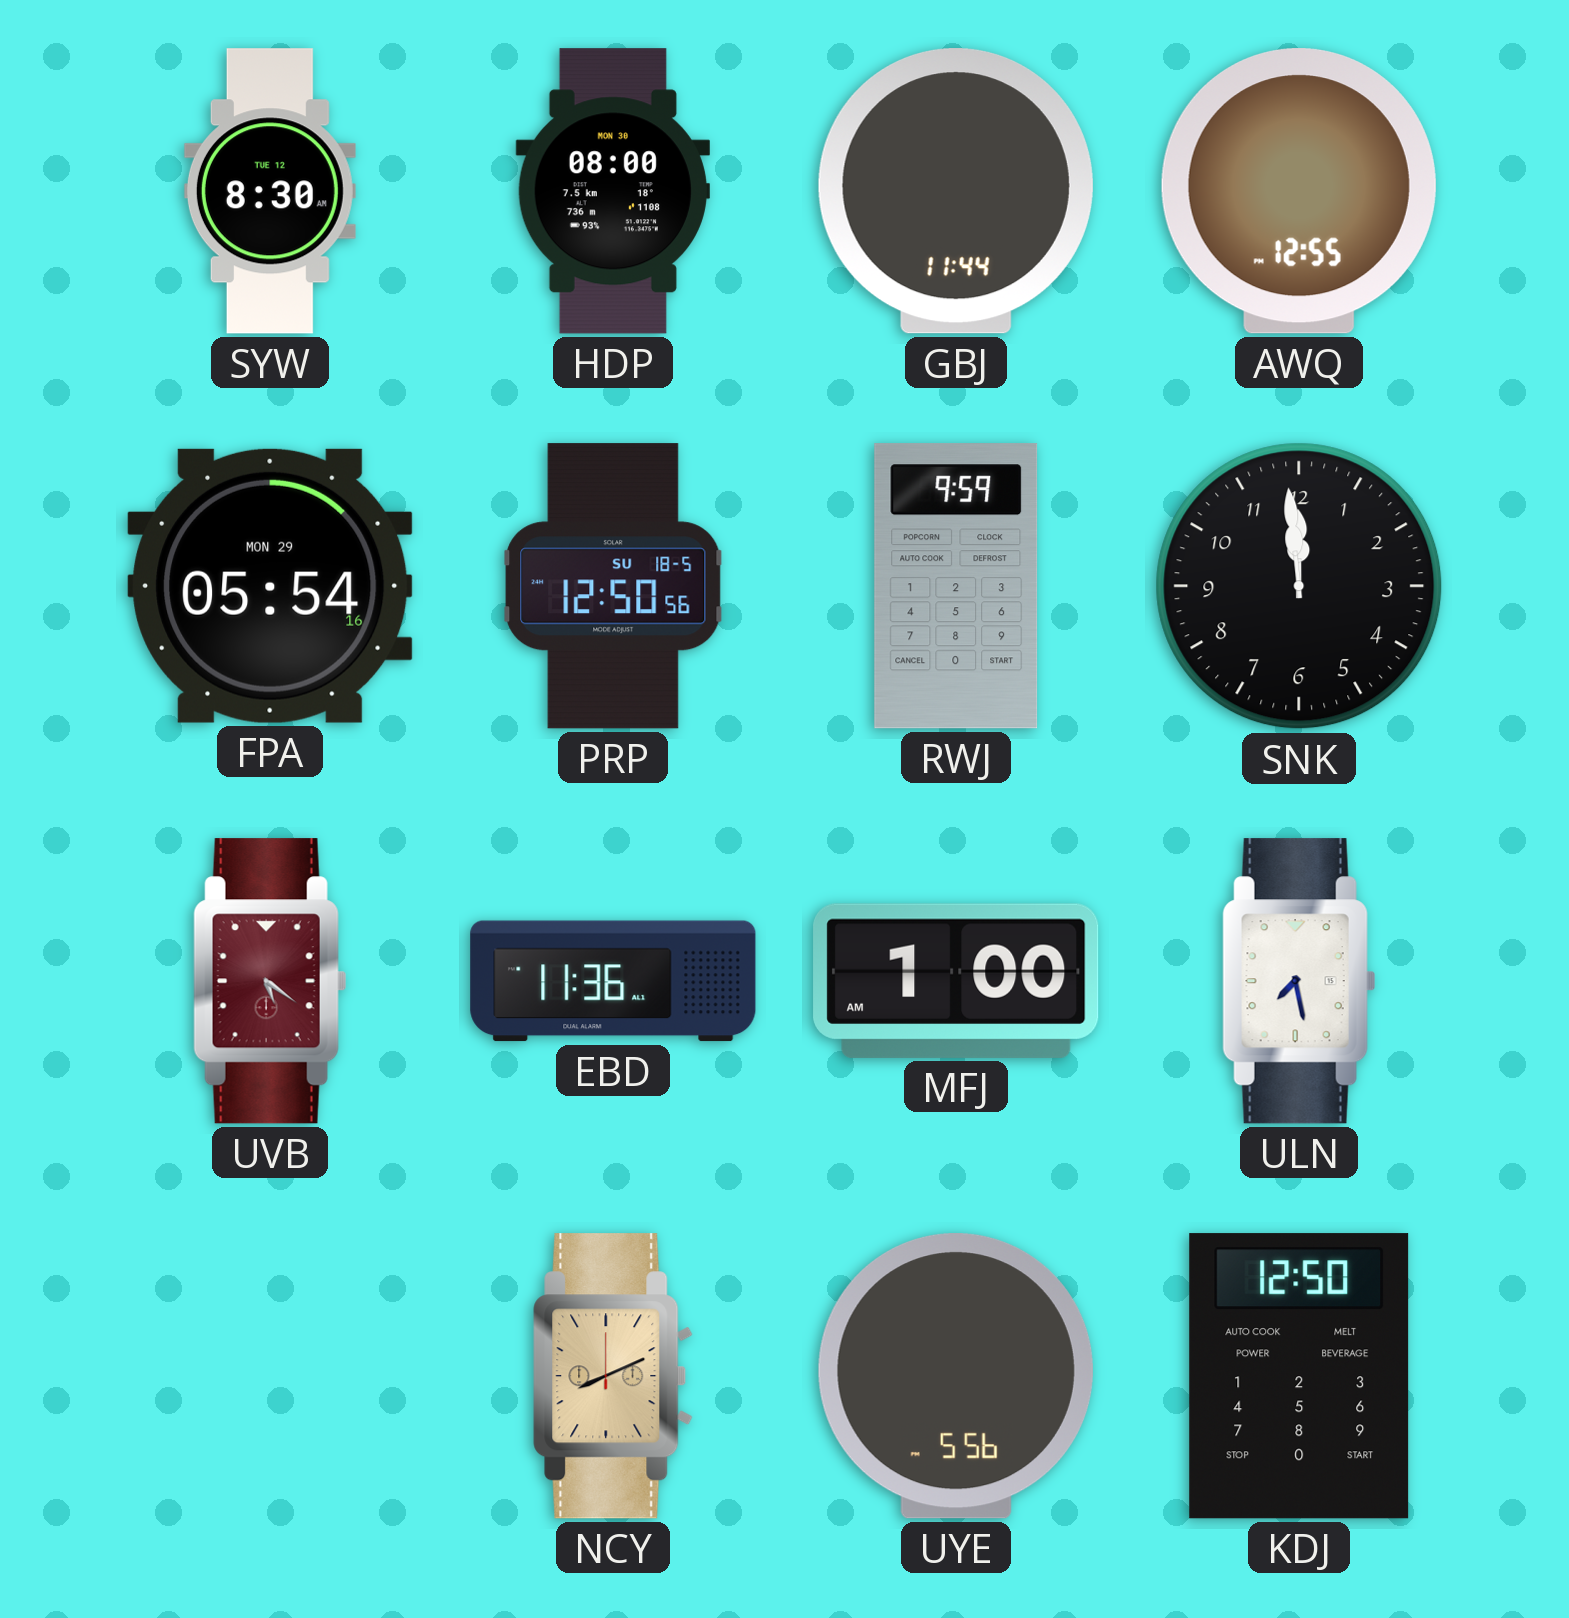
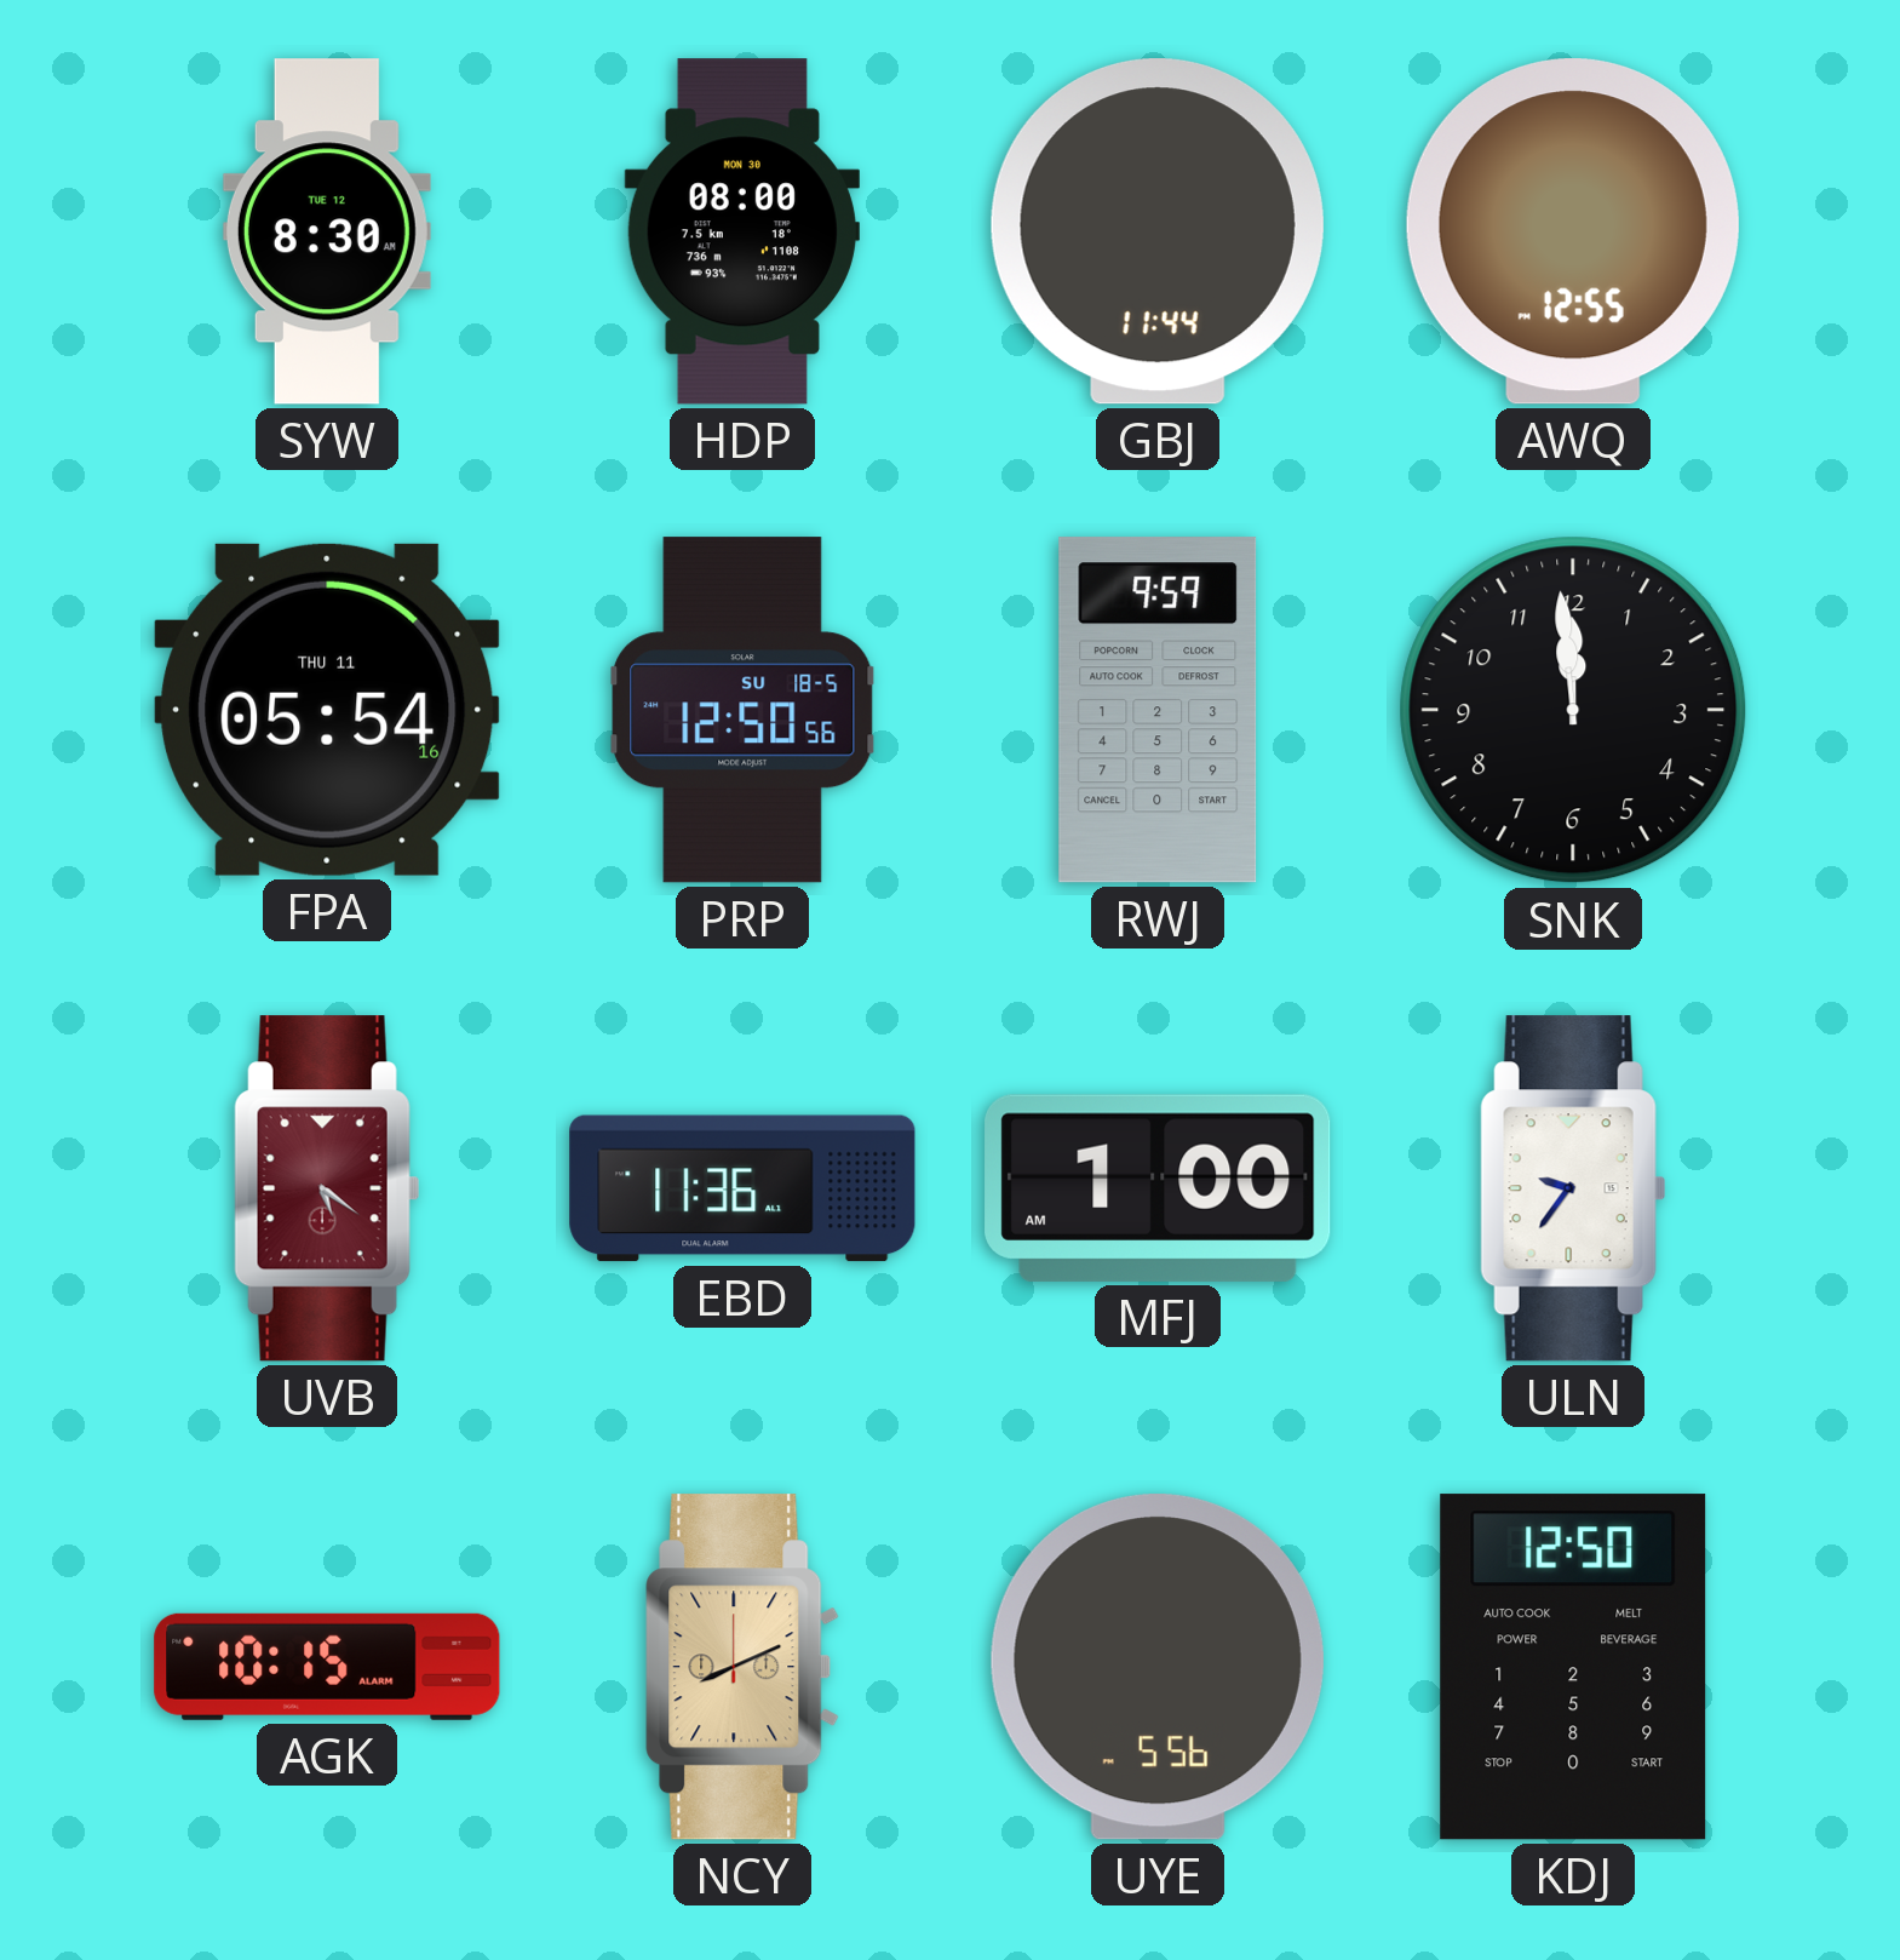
FPA date: MON 29 -> THU 11 (327, 710)
ULN: 7:28 -> 9:36 (1573, 1188)
AGK: none -> 10:15 (327, 1667)
